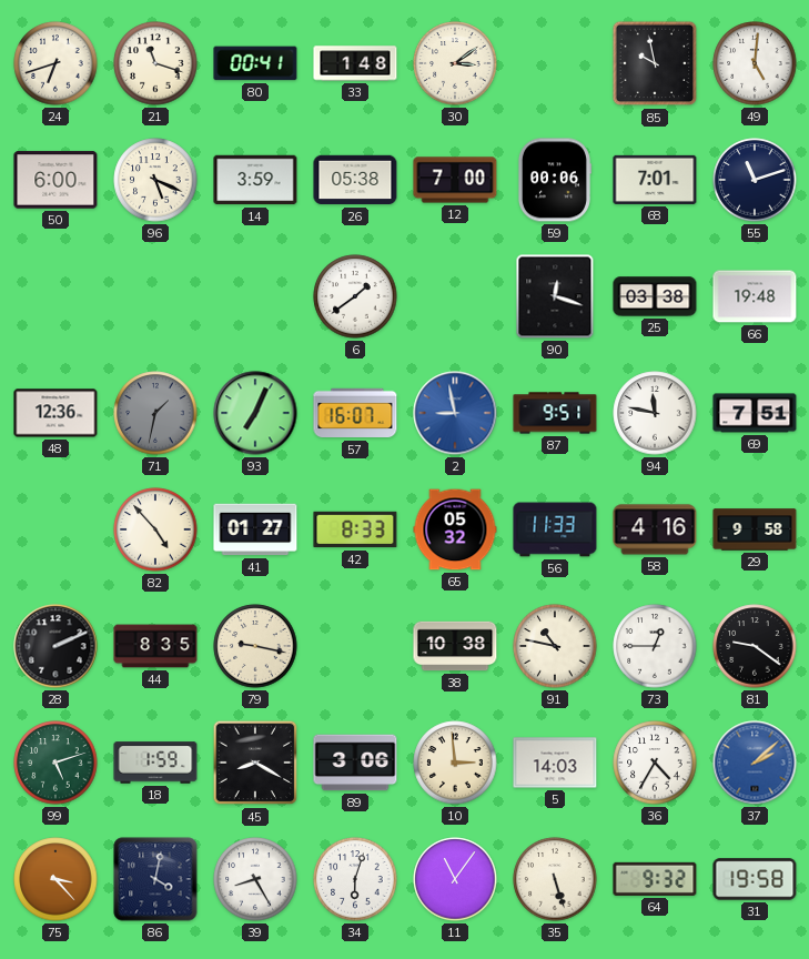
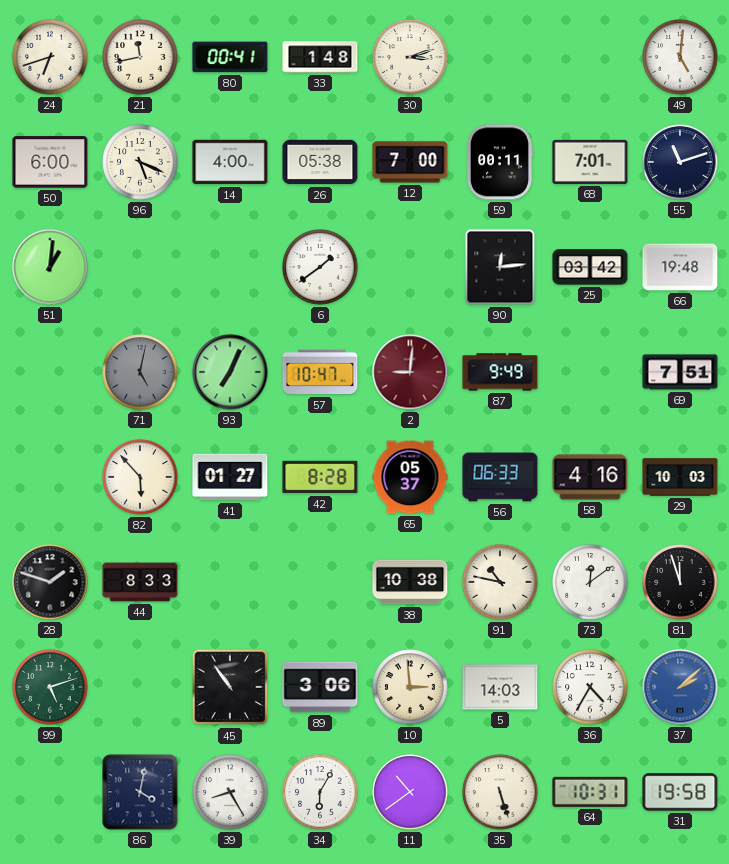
21: 11:18 -> 11:43 (140, 57)
30: 3:09 -> 3:12 (410, 57)
85: 9:58 -> none (655, 63)
14: 3:59 -> 4:00 (230, 162)
59: 00:06 -> 00:11 (499, 162)
51: none -> 1:01 (50, 267)
90: 12:18 -> 12:14 (500, 267)
25: 03:38 -> 03:42 (590, 267)
48: 12:36 -> none (55, 413)
71: 1:32 -> 5:02 (140, 372)
57: 16:07 -> 10:47 (320, 372)
2: 8:58 -> 9:01 (410, 372)
2 dial: blue -> burgundy (410, 372)
87: 9:51 -> 9:49 (500, 372)
94: 11:47 -> none (655, 413)
82: 4:53 -> 5:53 (140, 477)
42: 8:33 -> 8:28 (320, 477)
65: 05:32 -> 05:37 (410, 477)
56: 11:33 -> 06:33 (500, 477)
29: 9:58 -> 10:03 (680, 477)
28: 2:11 -> 1:48 (50, 582)
44: 8:35 -> 8:33 (140, 582)
79: 9:17 -> none (255, 646)
73: 12:45 -> 12:09 (590, 582)
81: 9:21 -> 11:57 (680, 582)
18: 1:59 -> none (155, 763)
45: 8:20 -> 10:54 (230, 687)
75: 3:23 -> none (55, 879)
34: 6:03 -> 6:05 (320, 792)
11: 11:06 -> 10:39 (410, 792)
64: 9:32 -> 10:31 (590, 792)
